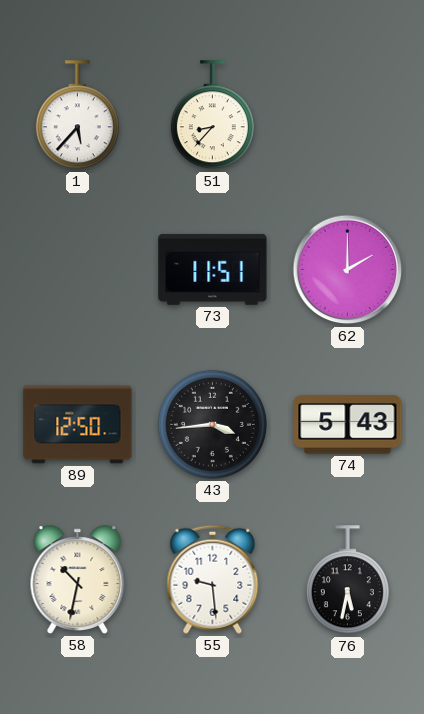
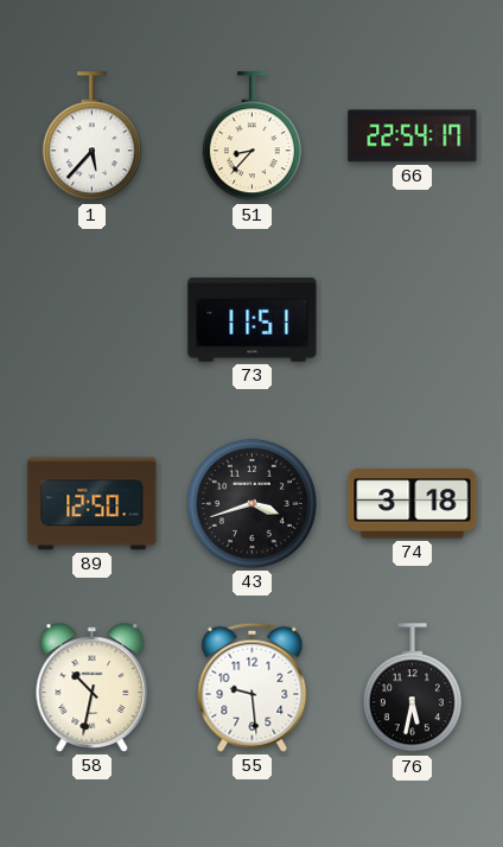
66: none -> 22:54 (413, 136)
62: 2:00 -> none (348, 270)
43: 3:44 -> 3:42 (251, 503)
74: 5:43 -> 3:18 (413, 504)
